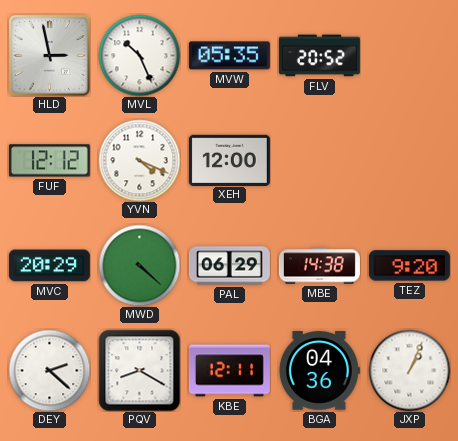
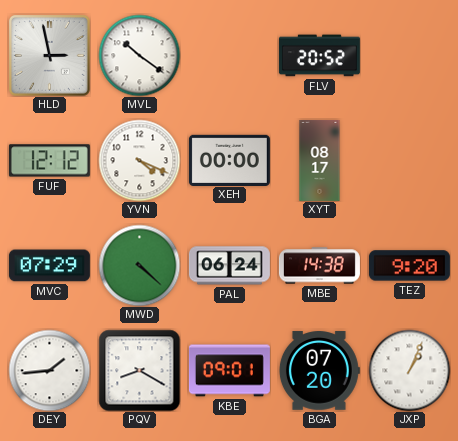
MVL: 10:26 -> 10:21 (139, 55)
MVW: 05:35 -> none (229, 56)
XEH: 12:00 -> 00:00 (229, 160)
XYT: none -> 08:17 (320, 160)
MVC: 20:29 -> 07:29 (49, 266)
PAL: 06:29 -> 06:24 (229, 266)
DEY: 2:22 -> 1:44 (49, 370)
KBE: 12:11 -> 09:01 (229, 371)
BGA: 04:36 -> 07:20 (319, 371)
